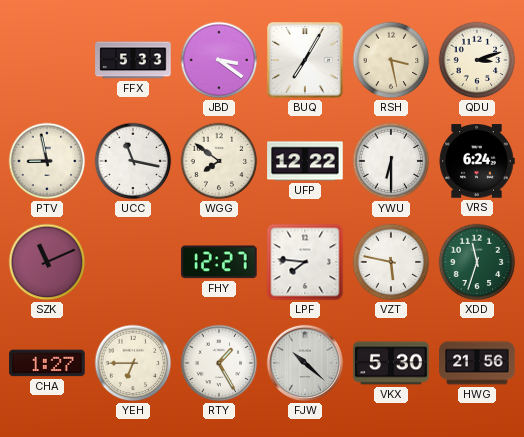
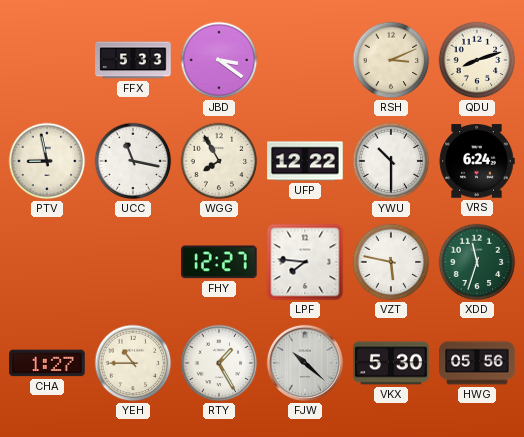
BUQ: 7:05 -> none (305, 60)
RSH: 3:28 -> 3:11 (391, 60)
QDU: 3:12 -> 8:12 (477, 60)
WGG: 7:51 -> 7:55 (219, 161)
YWU: 6:30 -> 10:30 (391, 161)
SZK: 11:11 -> none (47, 262)
YEH: 6:45 -> 10:45 (133, 363)
HWG: 21:56 -> 05:56 (477, 363)
